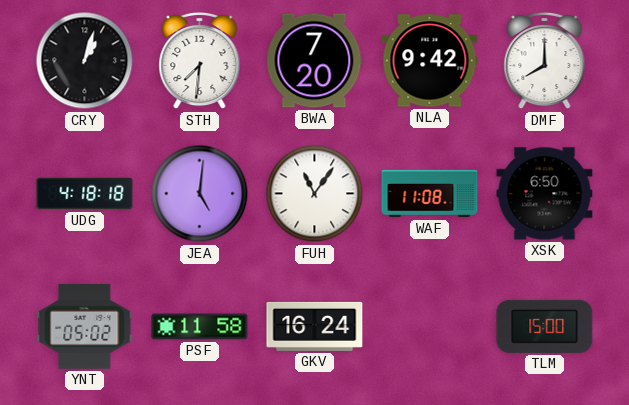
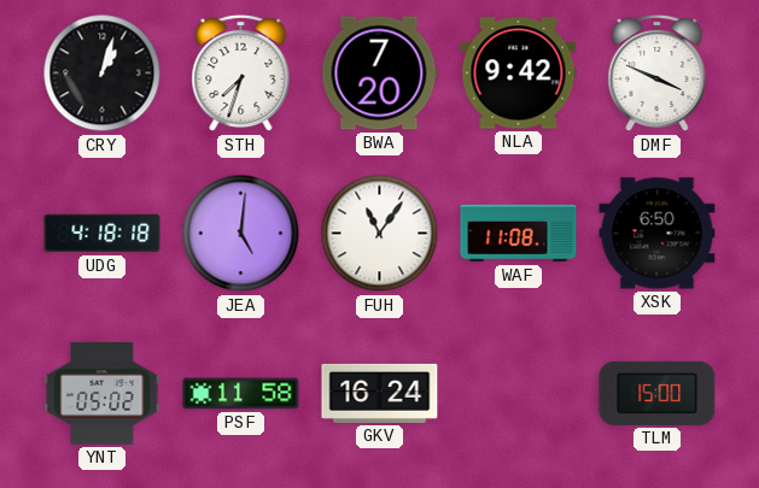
STH: 7:31 -> 7:33 (241, 74)
DMF: 8:00 -> 3:49 (658, 74)
